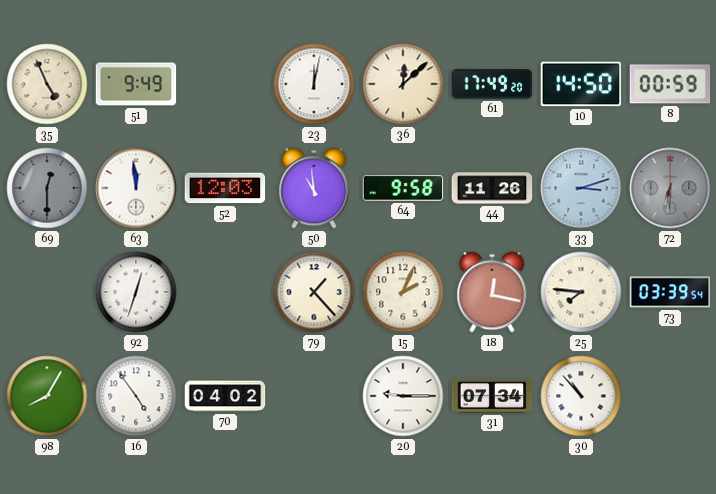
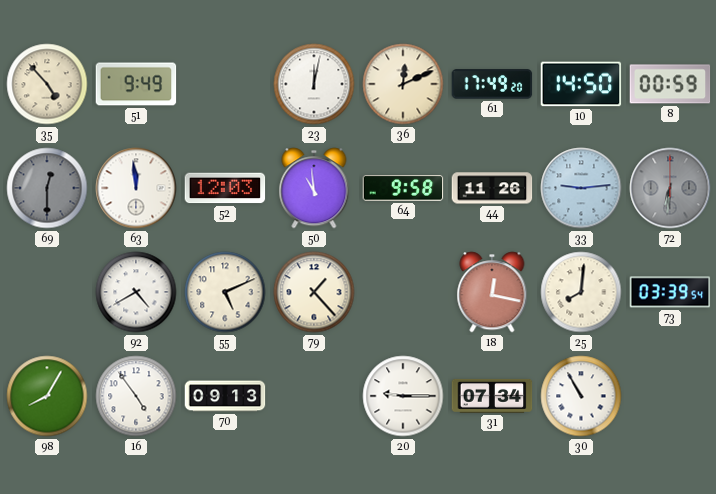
35: 4:56 -> 4:53 (47, 84)
36: 12:08 -> 12:11 (403, 84)
33: 3:12 -> 9:14 (581, 188)
92: 12:33 -> 4:40 (136, 292)
55: none -> 5:11 (225, 292)
15: 2:04 -> none (403, 292)
25: 7:46 -> 8:01 (581, 292)
70: 04:02 -> 09:13 (225, 396)
30: 10:53 -> 10:55 (581, 396)
